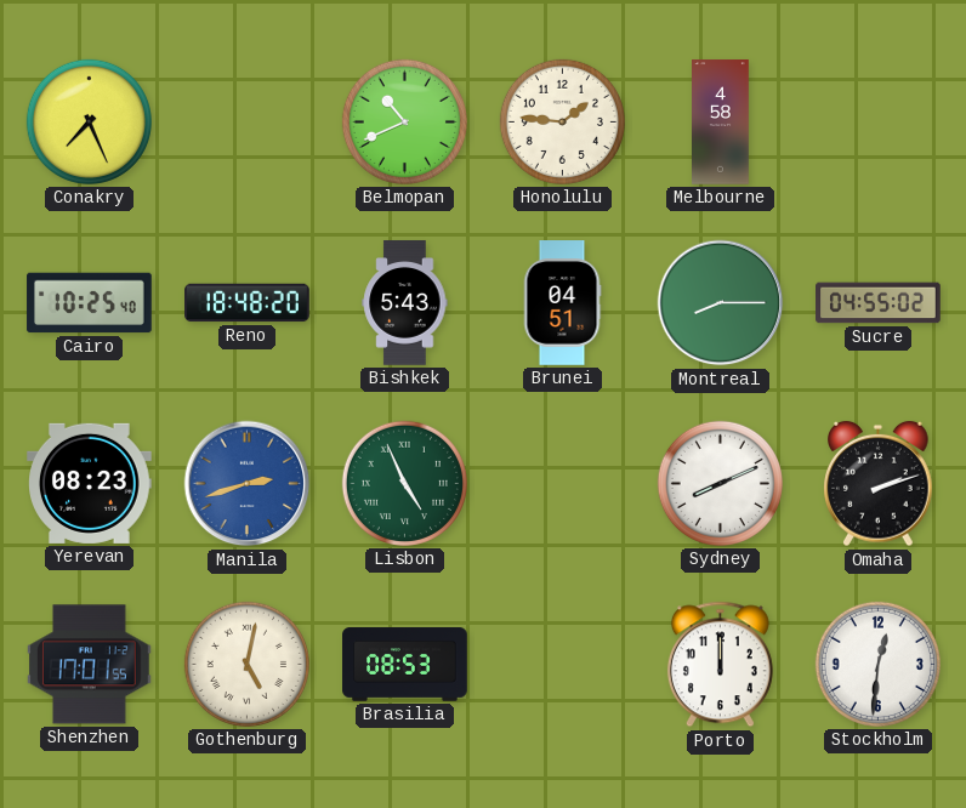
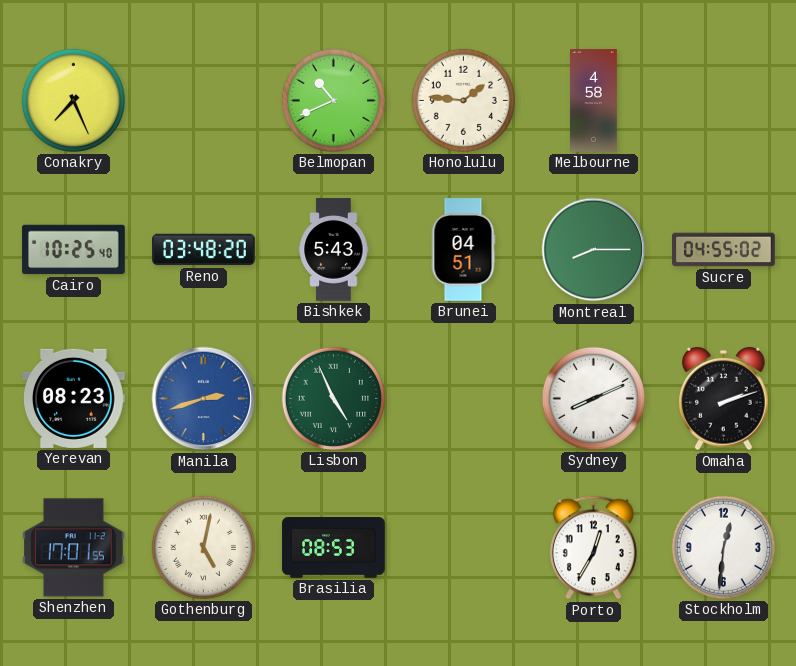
Reno: 18:48 -> 03:48 (204, 250)
Porto: 12:00 -> 12:35 (593, 548)
